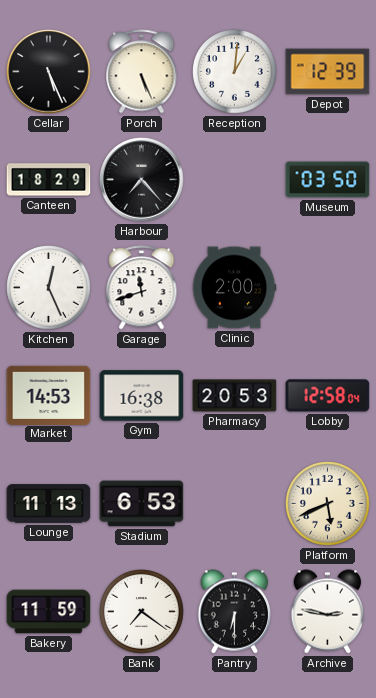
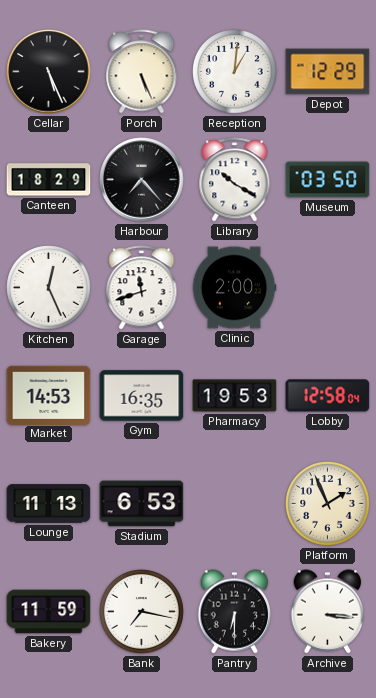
Depot: 12:39 -> 12:29 (328, 72)
Library: none -> 10:20 (235, 180)
Gym: 16:38 -> 16:35 (142, 396)
Pharmacy: 20:53 -> 19:53 (235, 396)
Platform: 5:41 -> 1:56 (328, 504)
Bank: 7:21 -> 7:17 (142, 612)
Archive: 2:47 -> 3:16 (328, 612)
